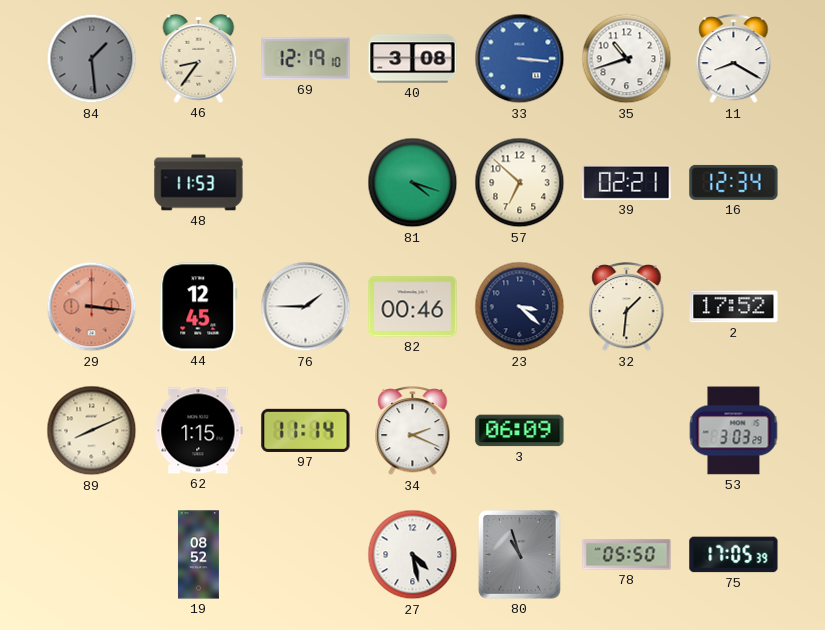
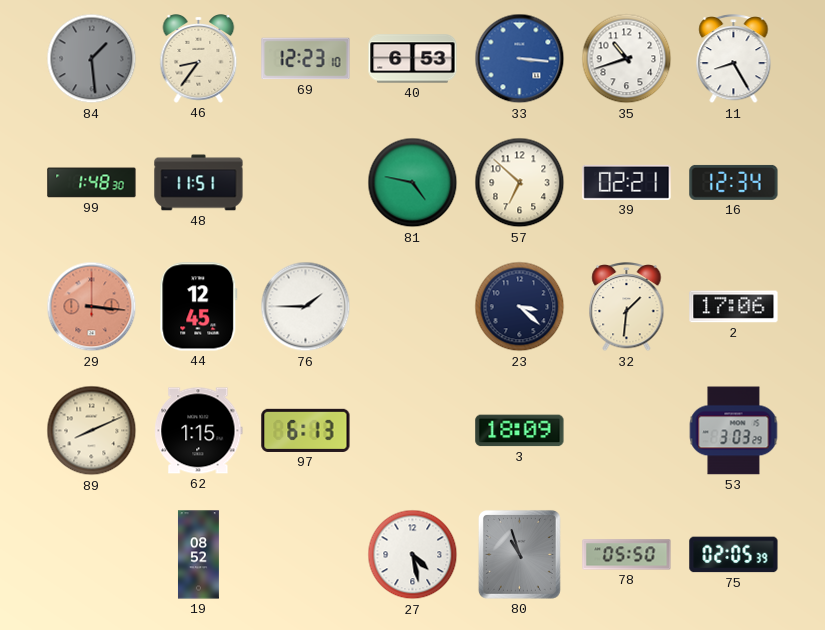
69: 12:19 -> 12:23 (306, 59)
40: 3:08 -> 6:53 (413, 59)
11: 8:20 -> 8:25 (734, 59)
99: none -> 1:48 (92, 183)
48: 11:53 -> 11:51 (199, 183)
81: 4:18 -> 4:47 (413, 183)
82: 00:46 -> none (413, 307)
2: 17:52 -> 17:06 (734, 307)
97: 11:14 -> 6:13 (306, 430)
34: 2:19 -> none (413, 431)
3: 06:09 -> 18:09 (520, 431)
75: 17:05 -> 02:05 (734, 555)
